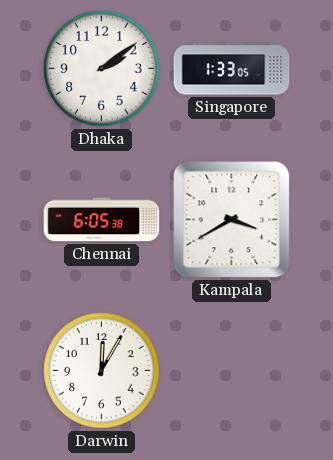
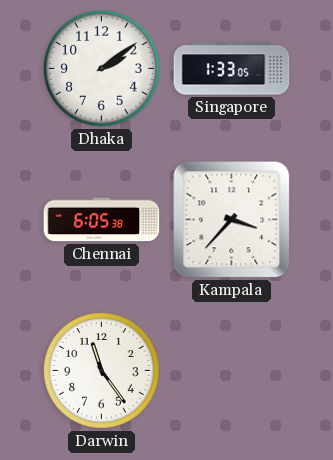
Kampala: 3:40 -> 3:37 (232, 220)
Darwin: 12:05 -> 11:24 (102, 371)
